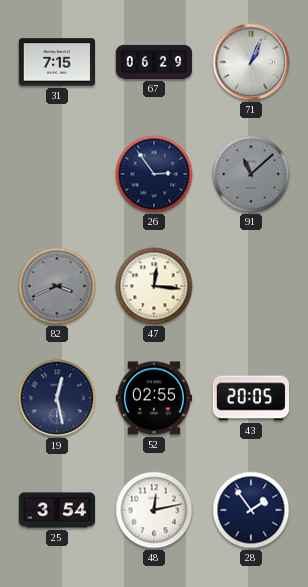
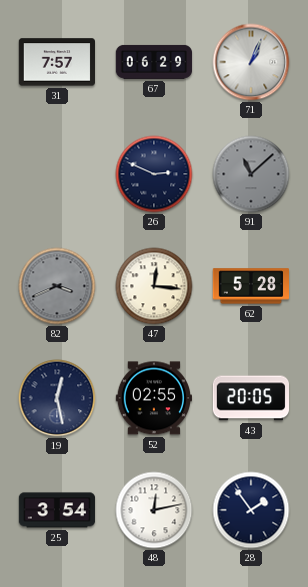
31: 7:15 -> 7:57 (56, 62)
26: 2:54 -> 2:49 (154, 174)
62: none -> 5:28 (250, 286)
